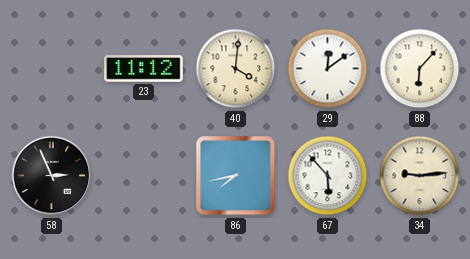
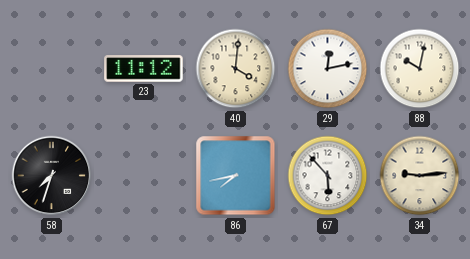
29: 12:09 -> 12:13 (328, 69)
88: 6:07 -> 10:02 (420, 69)
58: 2:56 -> 7:33 (52, 176)
